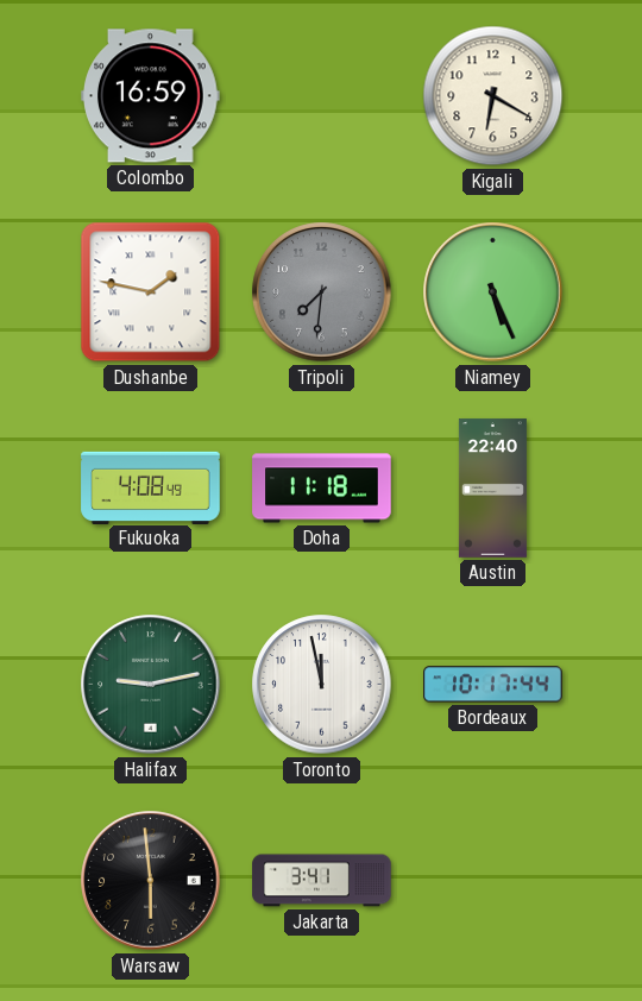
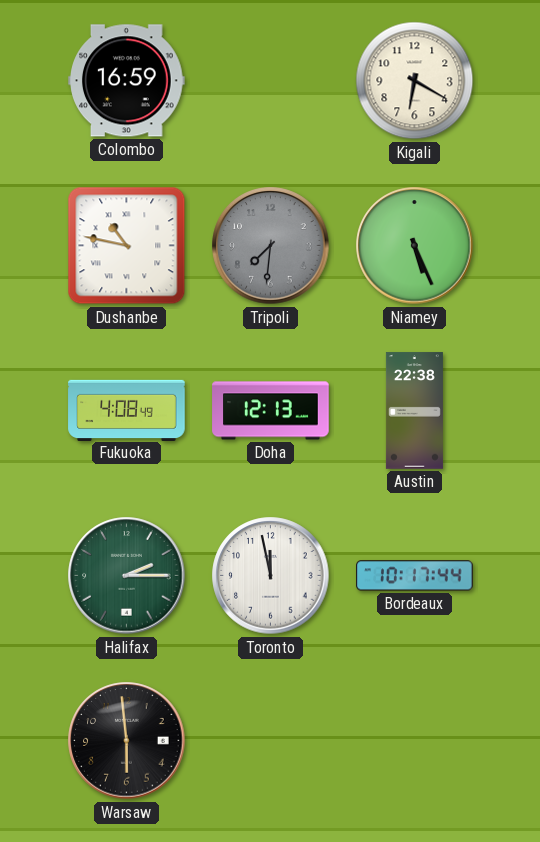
Dushanbe: 1:47 -> 10:47 (127, 246)
Doha: 11:18 -> 12:13 (271, 411)
Austin: 22:40 -> 22:38 (414, 411)
Halifax: 9:13 -> 2:15 (127, 576)
Jakarta: 3:41 -> none (322, 881)
